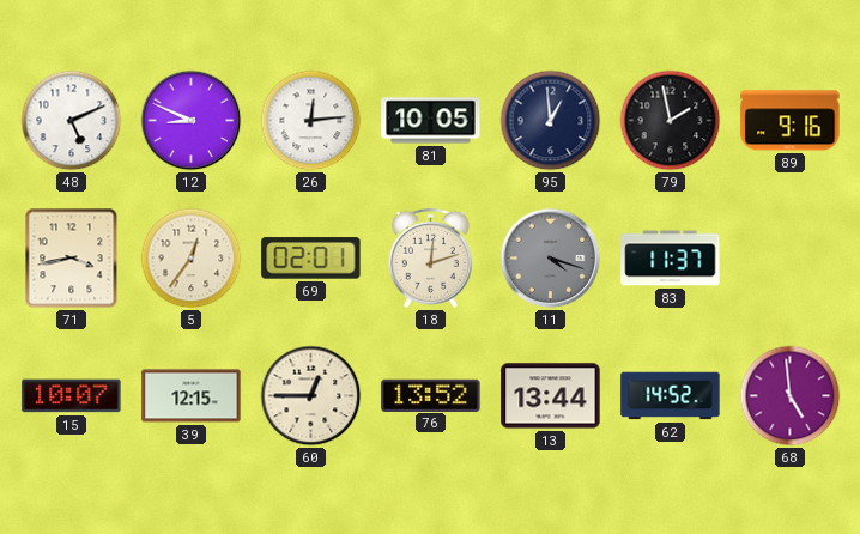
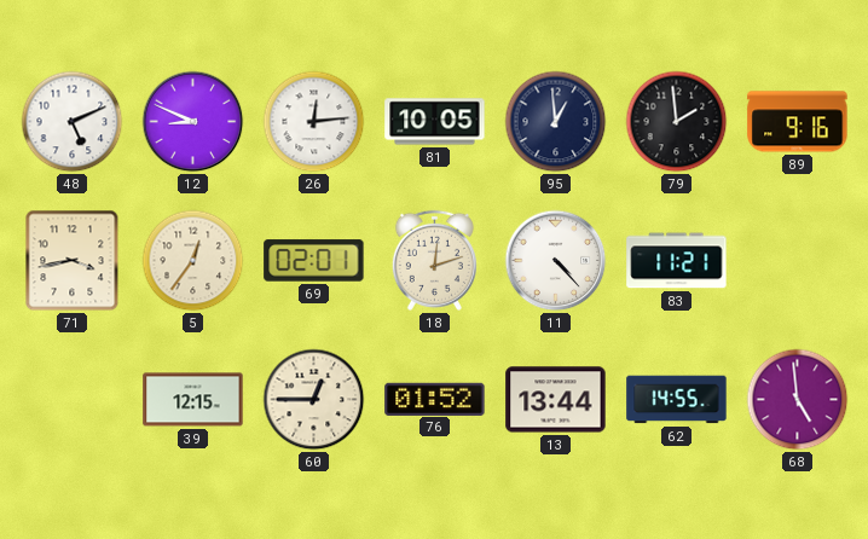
79: 1:58 -> 1:59 (677, 122)
11: 4:18 -> 4:23 (556, 261)
11 dial: grey -> white (556, 261)
83: 11:37 -> 11:21 (677, 261)
15: 10:07 -> none (72, 396)
76: 13:52 -> 01:52 (435, 399)
62: 14:52 -> 14:55 (677, 400)
